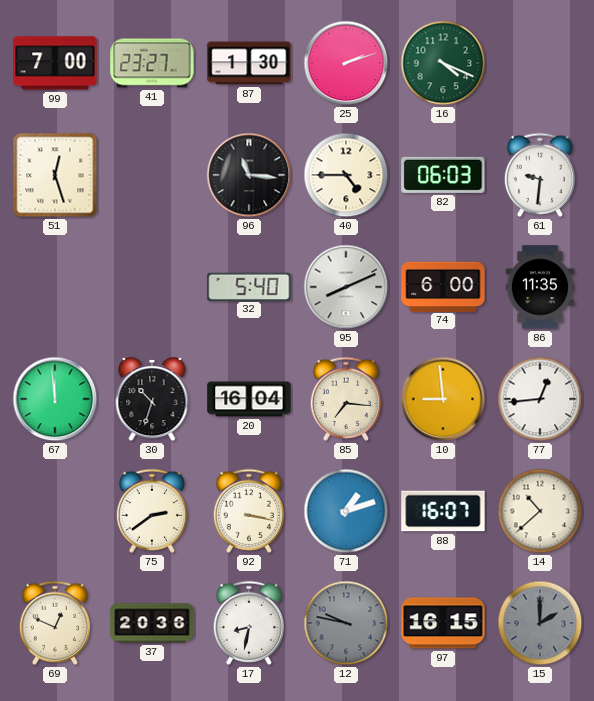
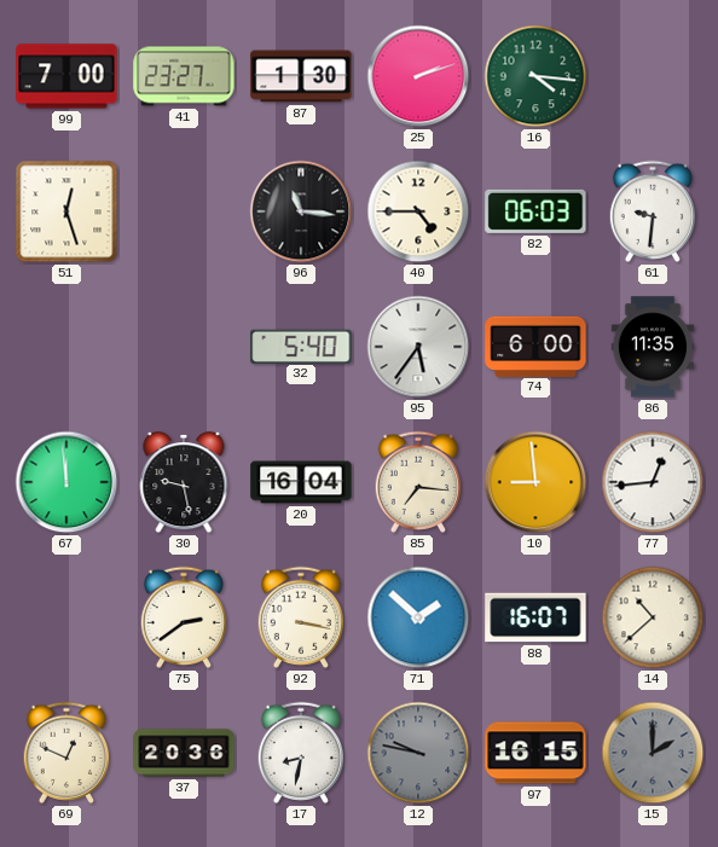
16: 4:19 -> 4:16 (535, 76)
95: 8:11 -> 5:36 (418, 347)
30: 10:33 -> 9:28 (184, 482)
71: 1:12 -> 1:52 (418, 617)
